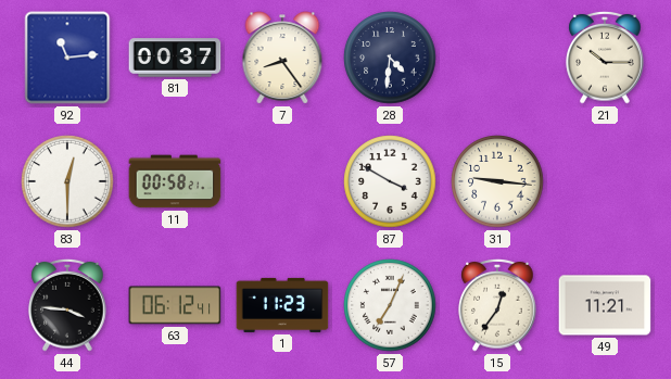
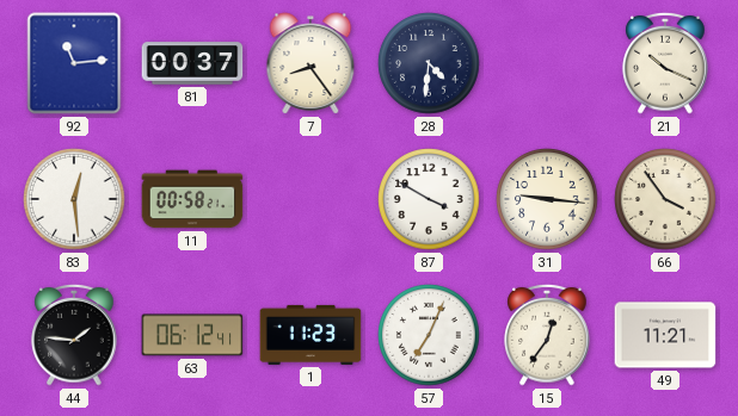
21: 10:15 -> 10:19 (665, 63)
83: 12:30 -> 12:29 (74, 199)
66: none -> 3:54 (665, 199)
44: 3:46 -> 1:46 (74, 335)
